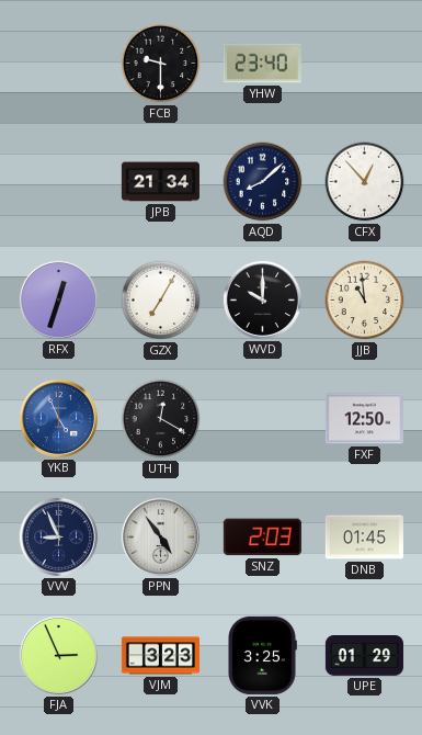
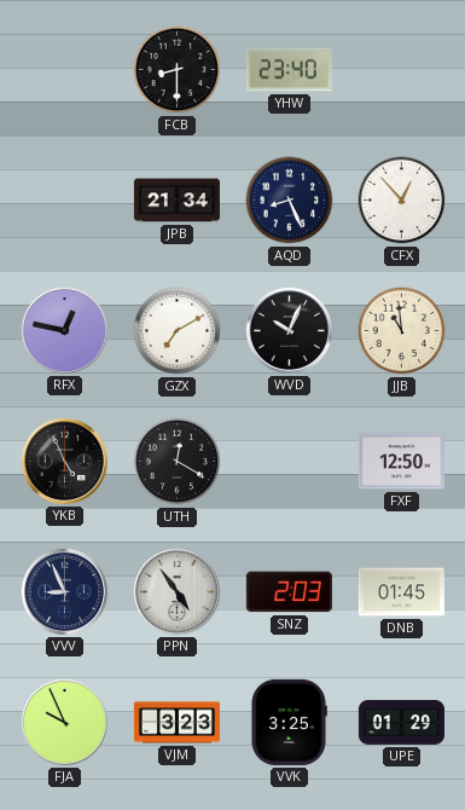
FCB: 9:30 -> 8:30 (178, 70)
AQD: 8:08 -> 8:26 (290, 201)
RFX: 12:33 -> 12:47 (64, 330)
GZX: 7:05 -> 7:10 (178, 331)
WVD: 10:00 -> 10:04 (289, 330)
YKB dial: blue -> black (64, 461)
FJA: 2:56 -> 9:56 (64, 722)
